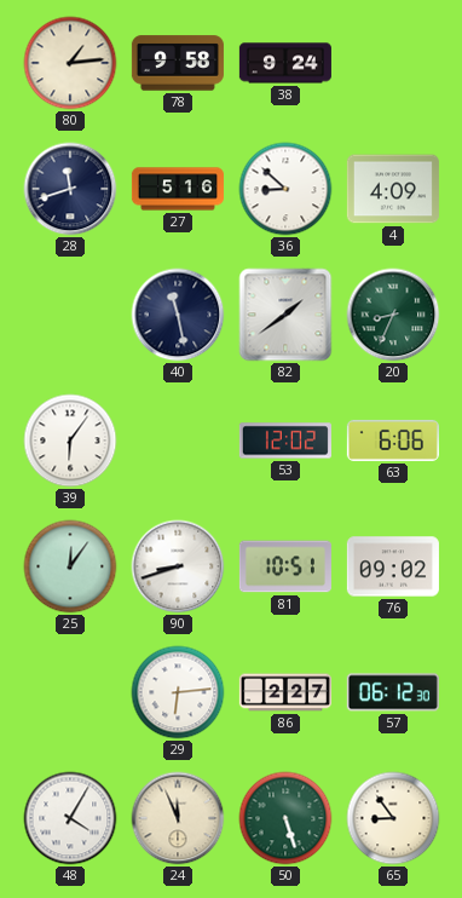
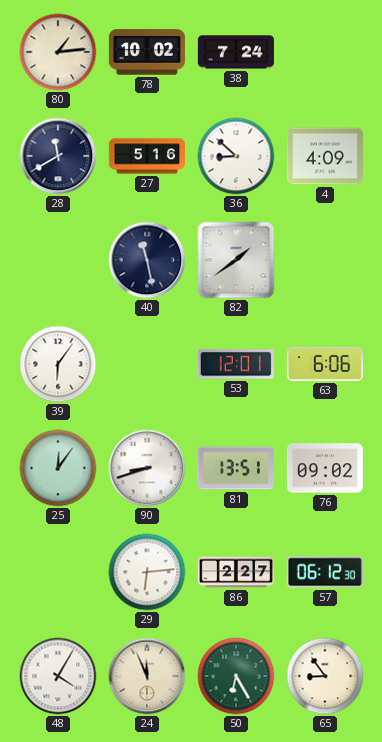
78: 9:58 -> 10:02 (147, 52)
38: 9:24 -> 7:24 (236, 52)
28: 11:42 -> 11:40 (58, 156)
20: 8:34 -> none (393, 315)
53: 12:02 -> 12:01 (236, 364)
81: 10:51 -> 13:51 (236, 468)
50: 5:27 -> 6:25 (236, 676)
